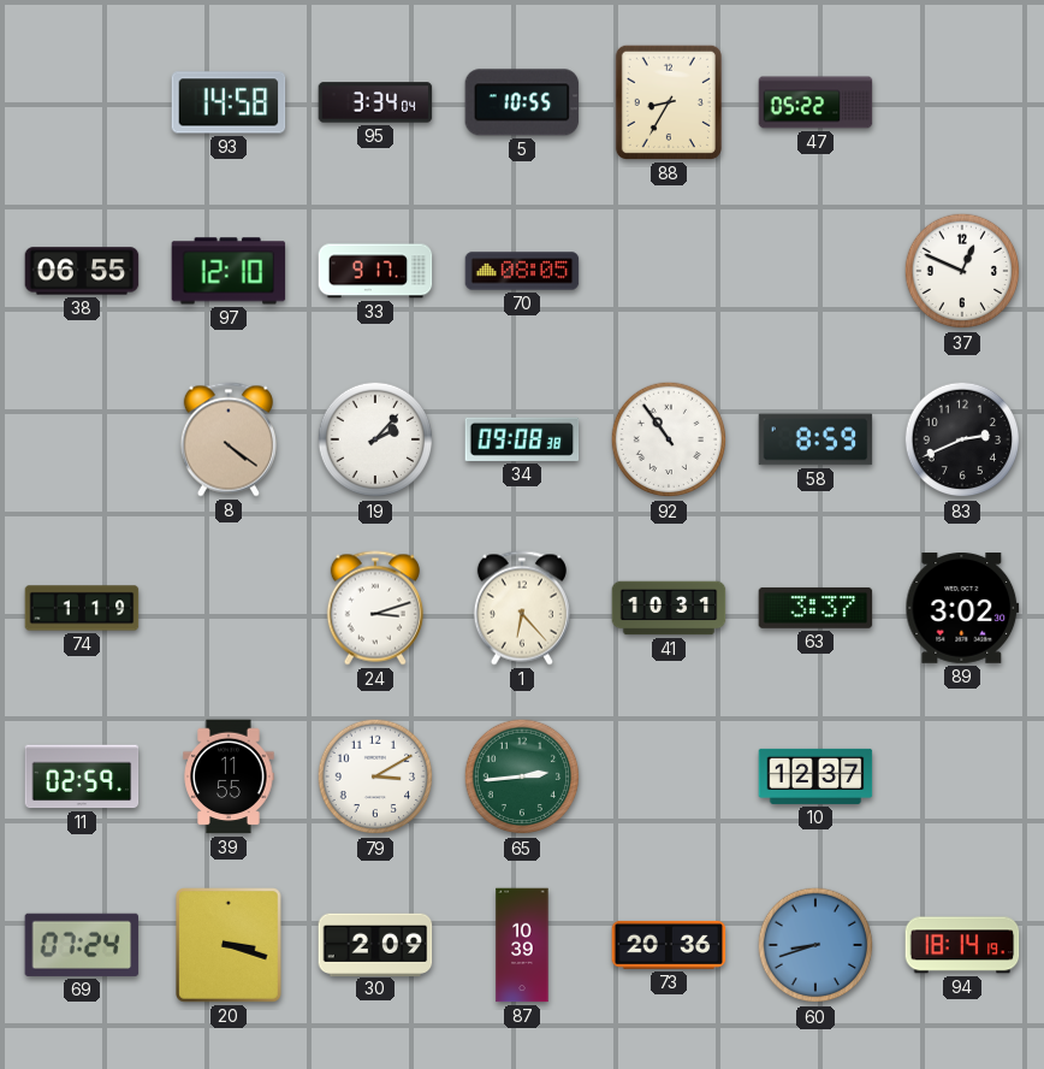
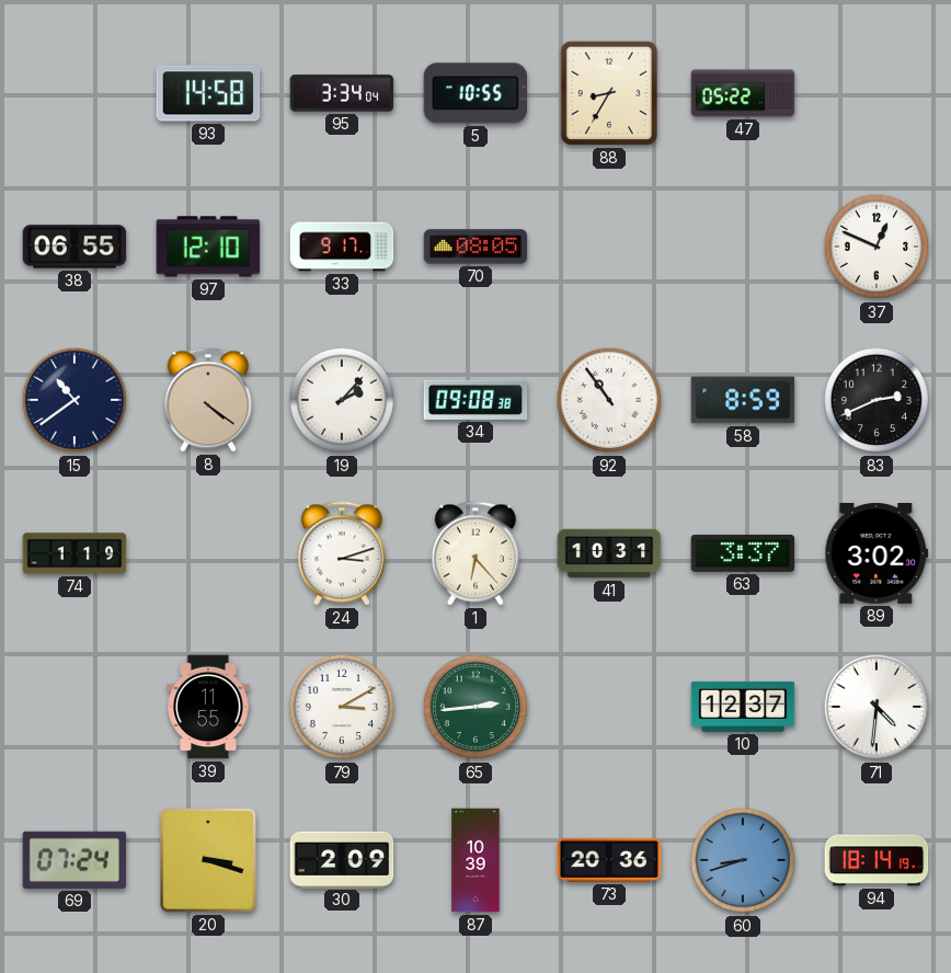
15: none -> 10:39 (75, 400)
11: 02:59 -> none (82, 776)
71: none -> 4:31 (876, 707)
